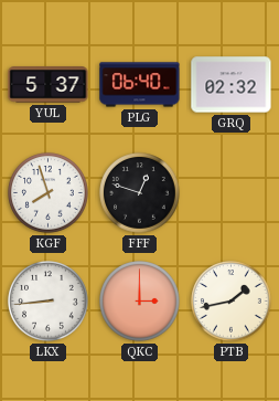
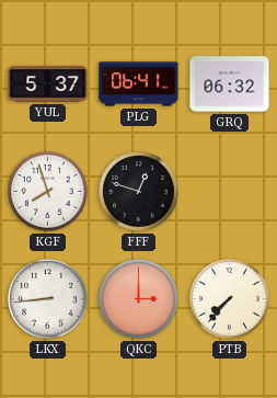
PLG: 06:40 -> 06:41 (139, 84)
GRQ: 02:32 -> 06:32 (230, 84)
PTB: 1:43 -> 7:37 (230, 299)
